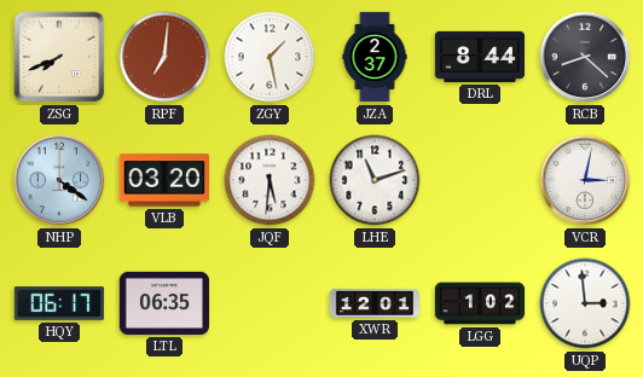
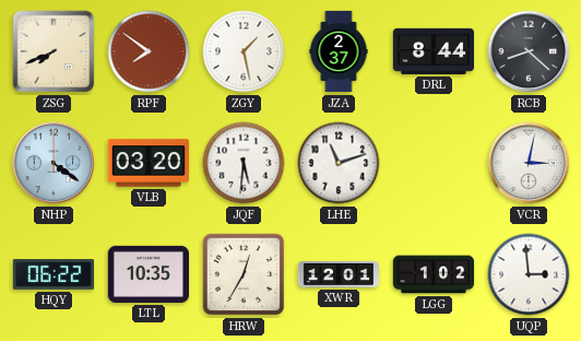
RPF: 7:01 -> 7:51 (149, 51)
HQY: 06:17 -> 06:22 (52, 274)
LTL: 06:35 -> 10:35 (147, 274)
HRW: none -> 12:35 (244, 274)
